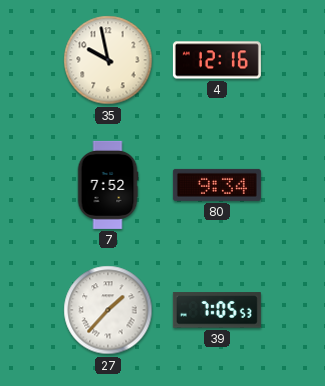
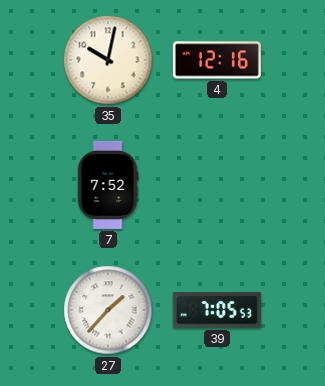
35: 9:58 -> 10:02 (108, 60)
80: 9:34 -> none (217, 185)
